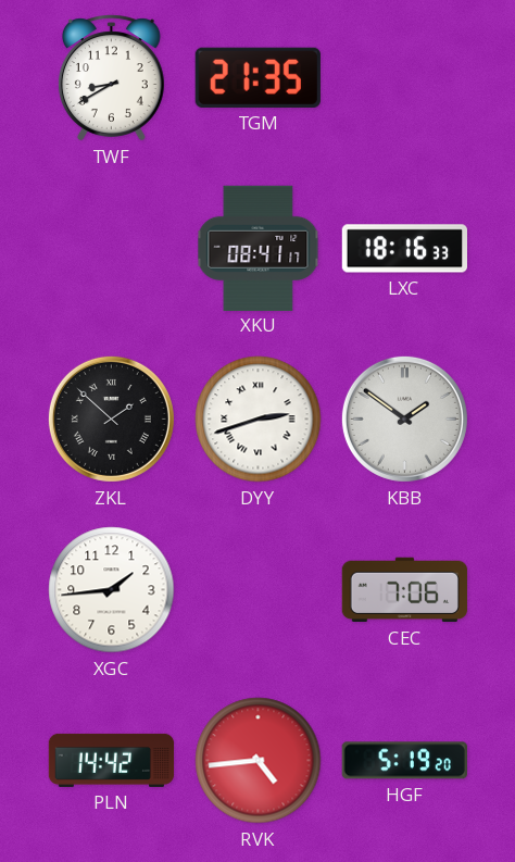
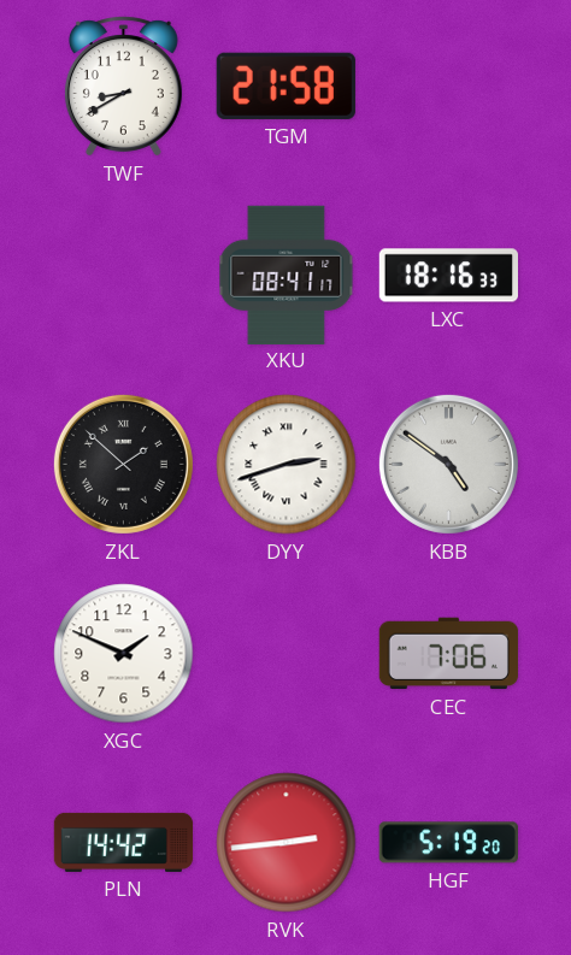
TGM: 21:35 -> 21:58 (285, 86)
KBB: 1:51 -> 4:51 (448, 464)
XGC: 1:44 -> 1:49 (124, 654)
RVK: 4:44 -> 2:44 (287, 843)
